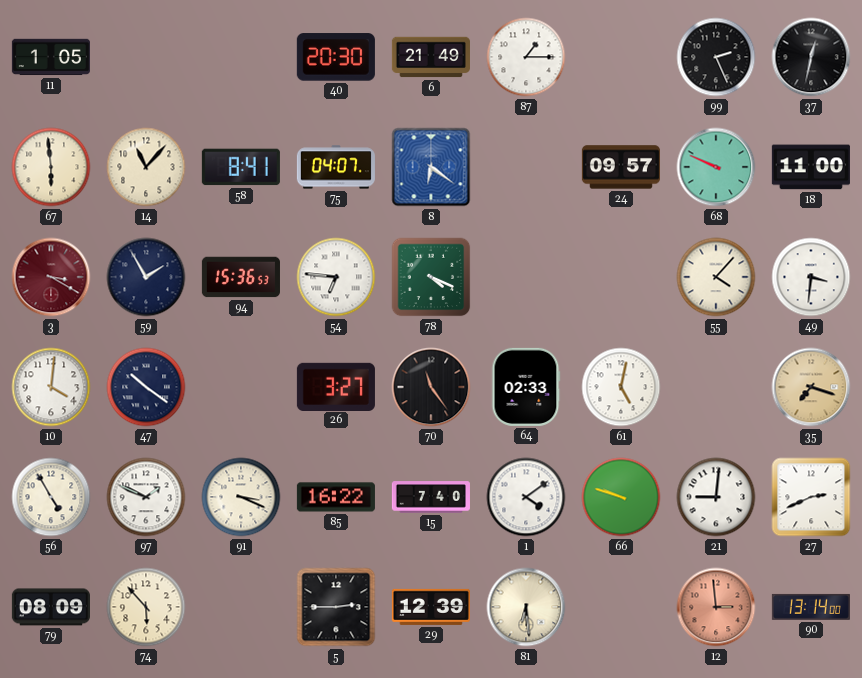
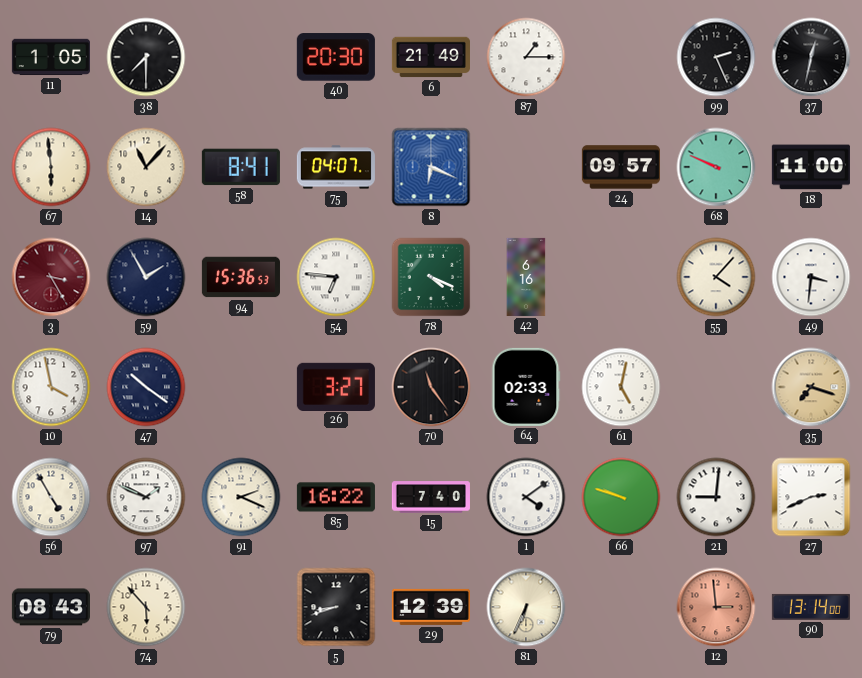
38: none -> 7:30 (146, 57)
8: 6:21 -> 6:19 (431, 167)
3: 3:20 -> 3:25 (51, 277)
42: none -> 6:16 (526, 277)
10: 4:01 -> 3:58 (51, 387)
91: 3:19 -> 2:19 (241, 497)
79: 08:09 -> 08:43 (51, 607)
5: 2:45 -> 8:42 (336, 607)
81: 6:29 -> 6:34 (526, 607)
